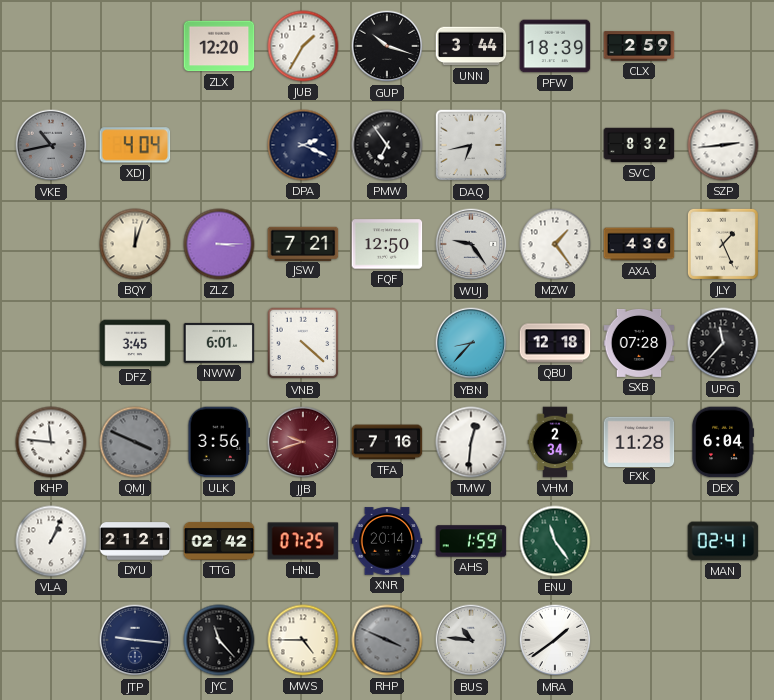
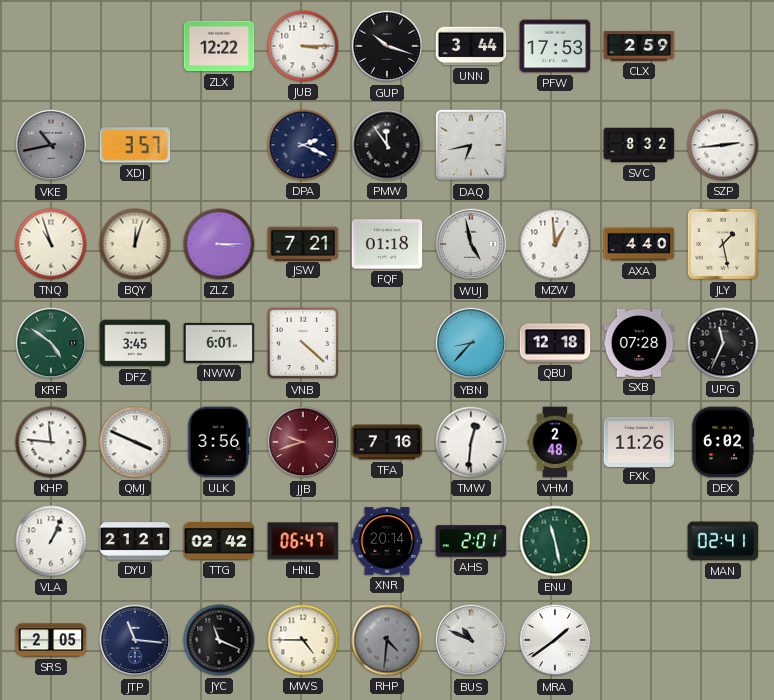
ZLX: 12:20 -> 12:22 (219, 46)
JUB: 1:35 -> 3:15 (303, 46)
PFW: 18:39 -> 17:53 (555, 46)
XDJ: 4:04 -> 3:57 (135, 145)
PMW: 6:54 -> 11:54 (387, 145)
TNQ: none -> 10:57 (51, 244)
FQF: 12:50 -> 01:18 (387, 244)
WUJ: 9:24 -> 4:58 (471, 244)
MZW: 1:24 -> 12:59 (555, 244)
AXA: 4:36 -> 4:40 (639, 244)
JLY: 1:26 -> 1:28 (723, 244)
KRF: none -> 4:51 (51, 343)
UPG: 11:37 -> 11:34 (723, 343)
QMJ dial: grey -> white (135, 442)
VHM: 2:34 -> 2:48 (555, 442)
FXK: 11:28 -> 11:26 (639, 441)
DEX: 6:04 -> 6:02 (723, 442)
HNL: 07:25 -> 06:47 (303, 541)
AHS: 1:59 -> 2:01 (471, 541)
ENU: 11:24 -> 11:28 (555, 541)
SRS: none -> 2:05 (51, 640)
JTP: 9:16 -> 11:16 (135, 640)
JYC: 11:23 -> 11:19 (219, 640)
RHP: 3:49 -> 4:31 (387, 640)
BUS: 10:46 -> 10:49 (471, 640)
